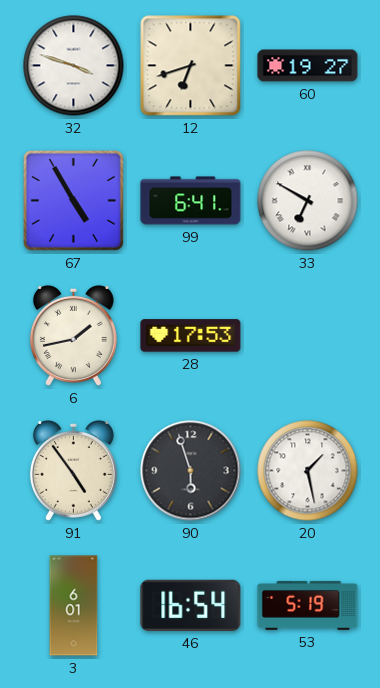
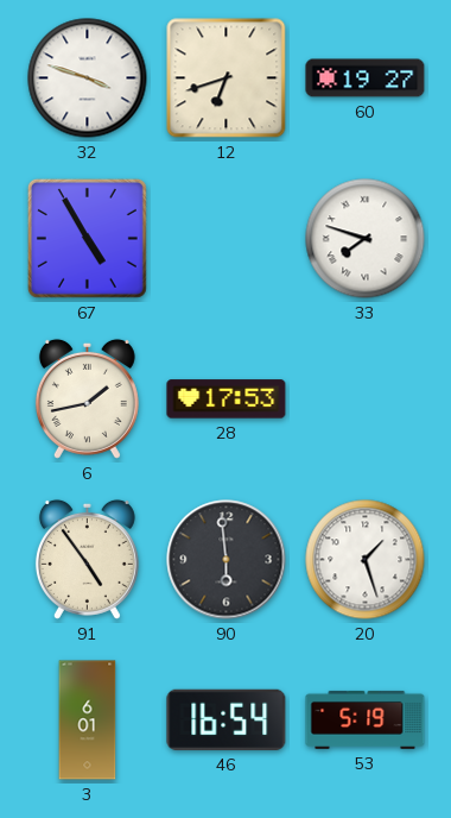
99: 6:41 -> none (191, 201)
33: 6:50 -> 7:48 (366, 239)
90: 5:57 -> 5:59 (227, 560)
20: 1:28 -> 1:27 (366, 560)
